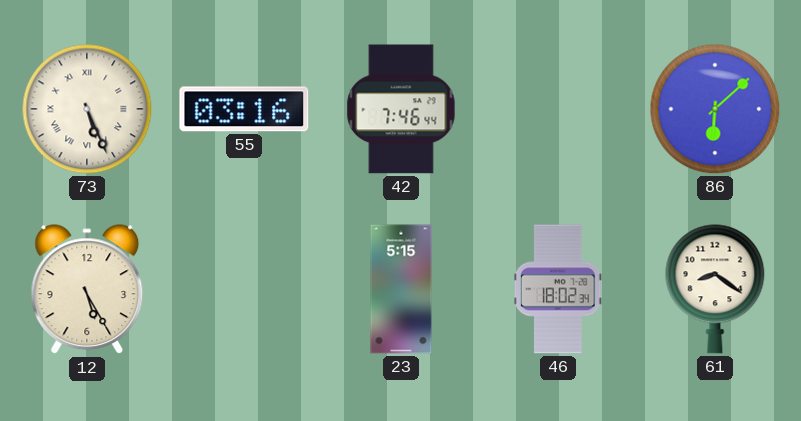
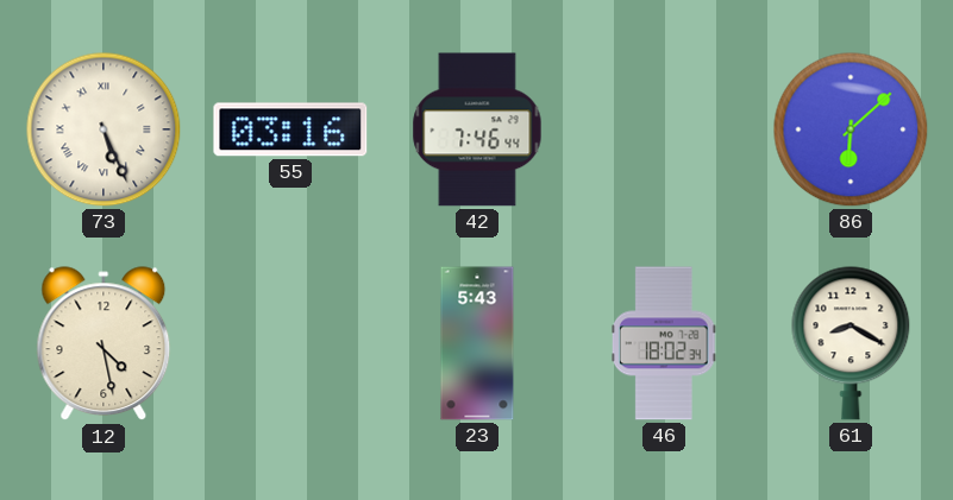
12: 5:25 -> 4:28 (104, 344)
23: 5:15 -> 5:43 (477, 343)
61: 8:21 -> 8:20 (851, 343)
